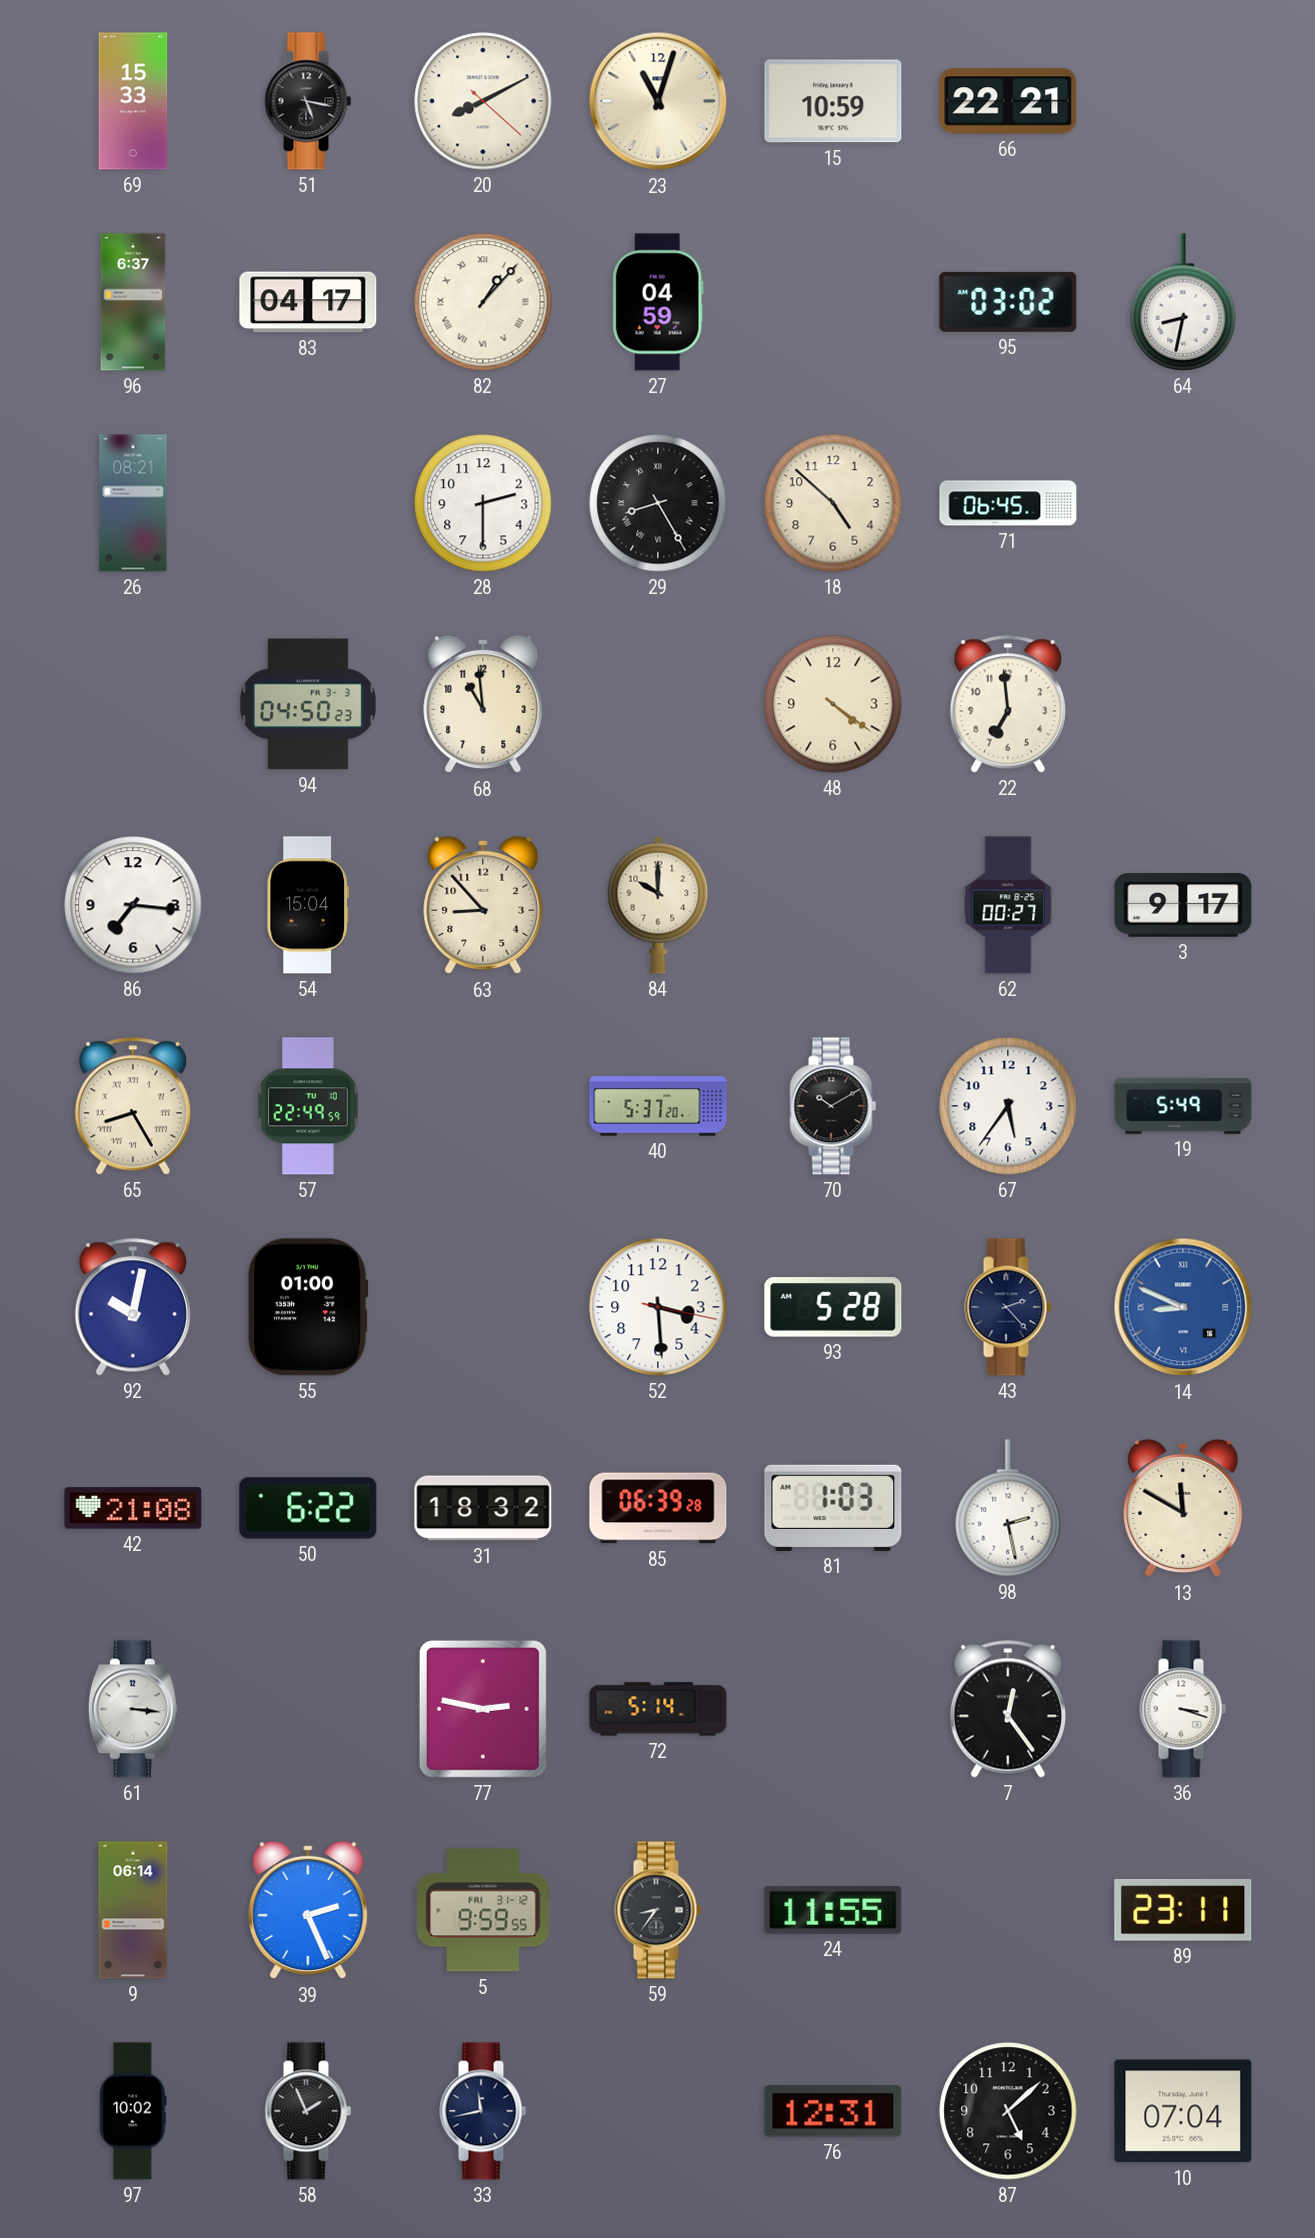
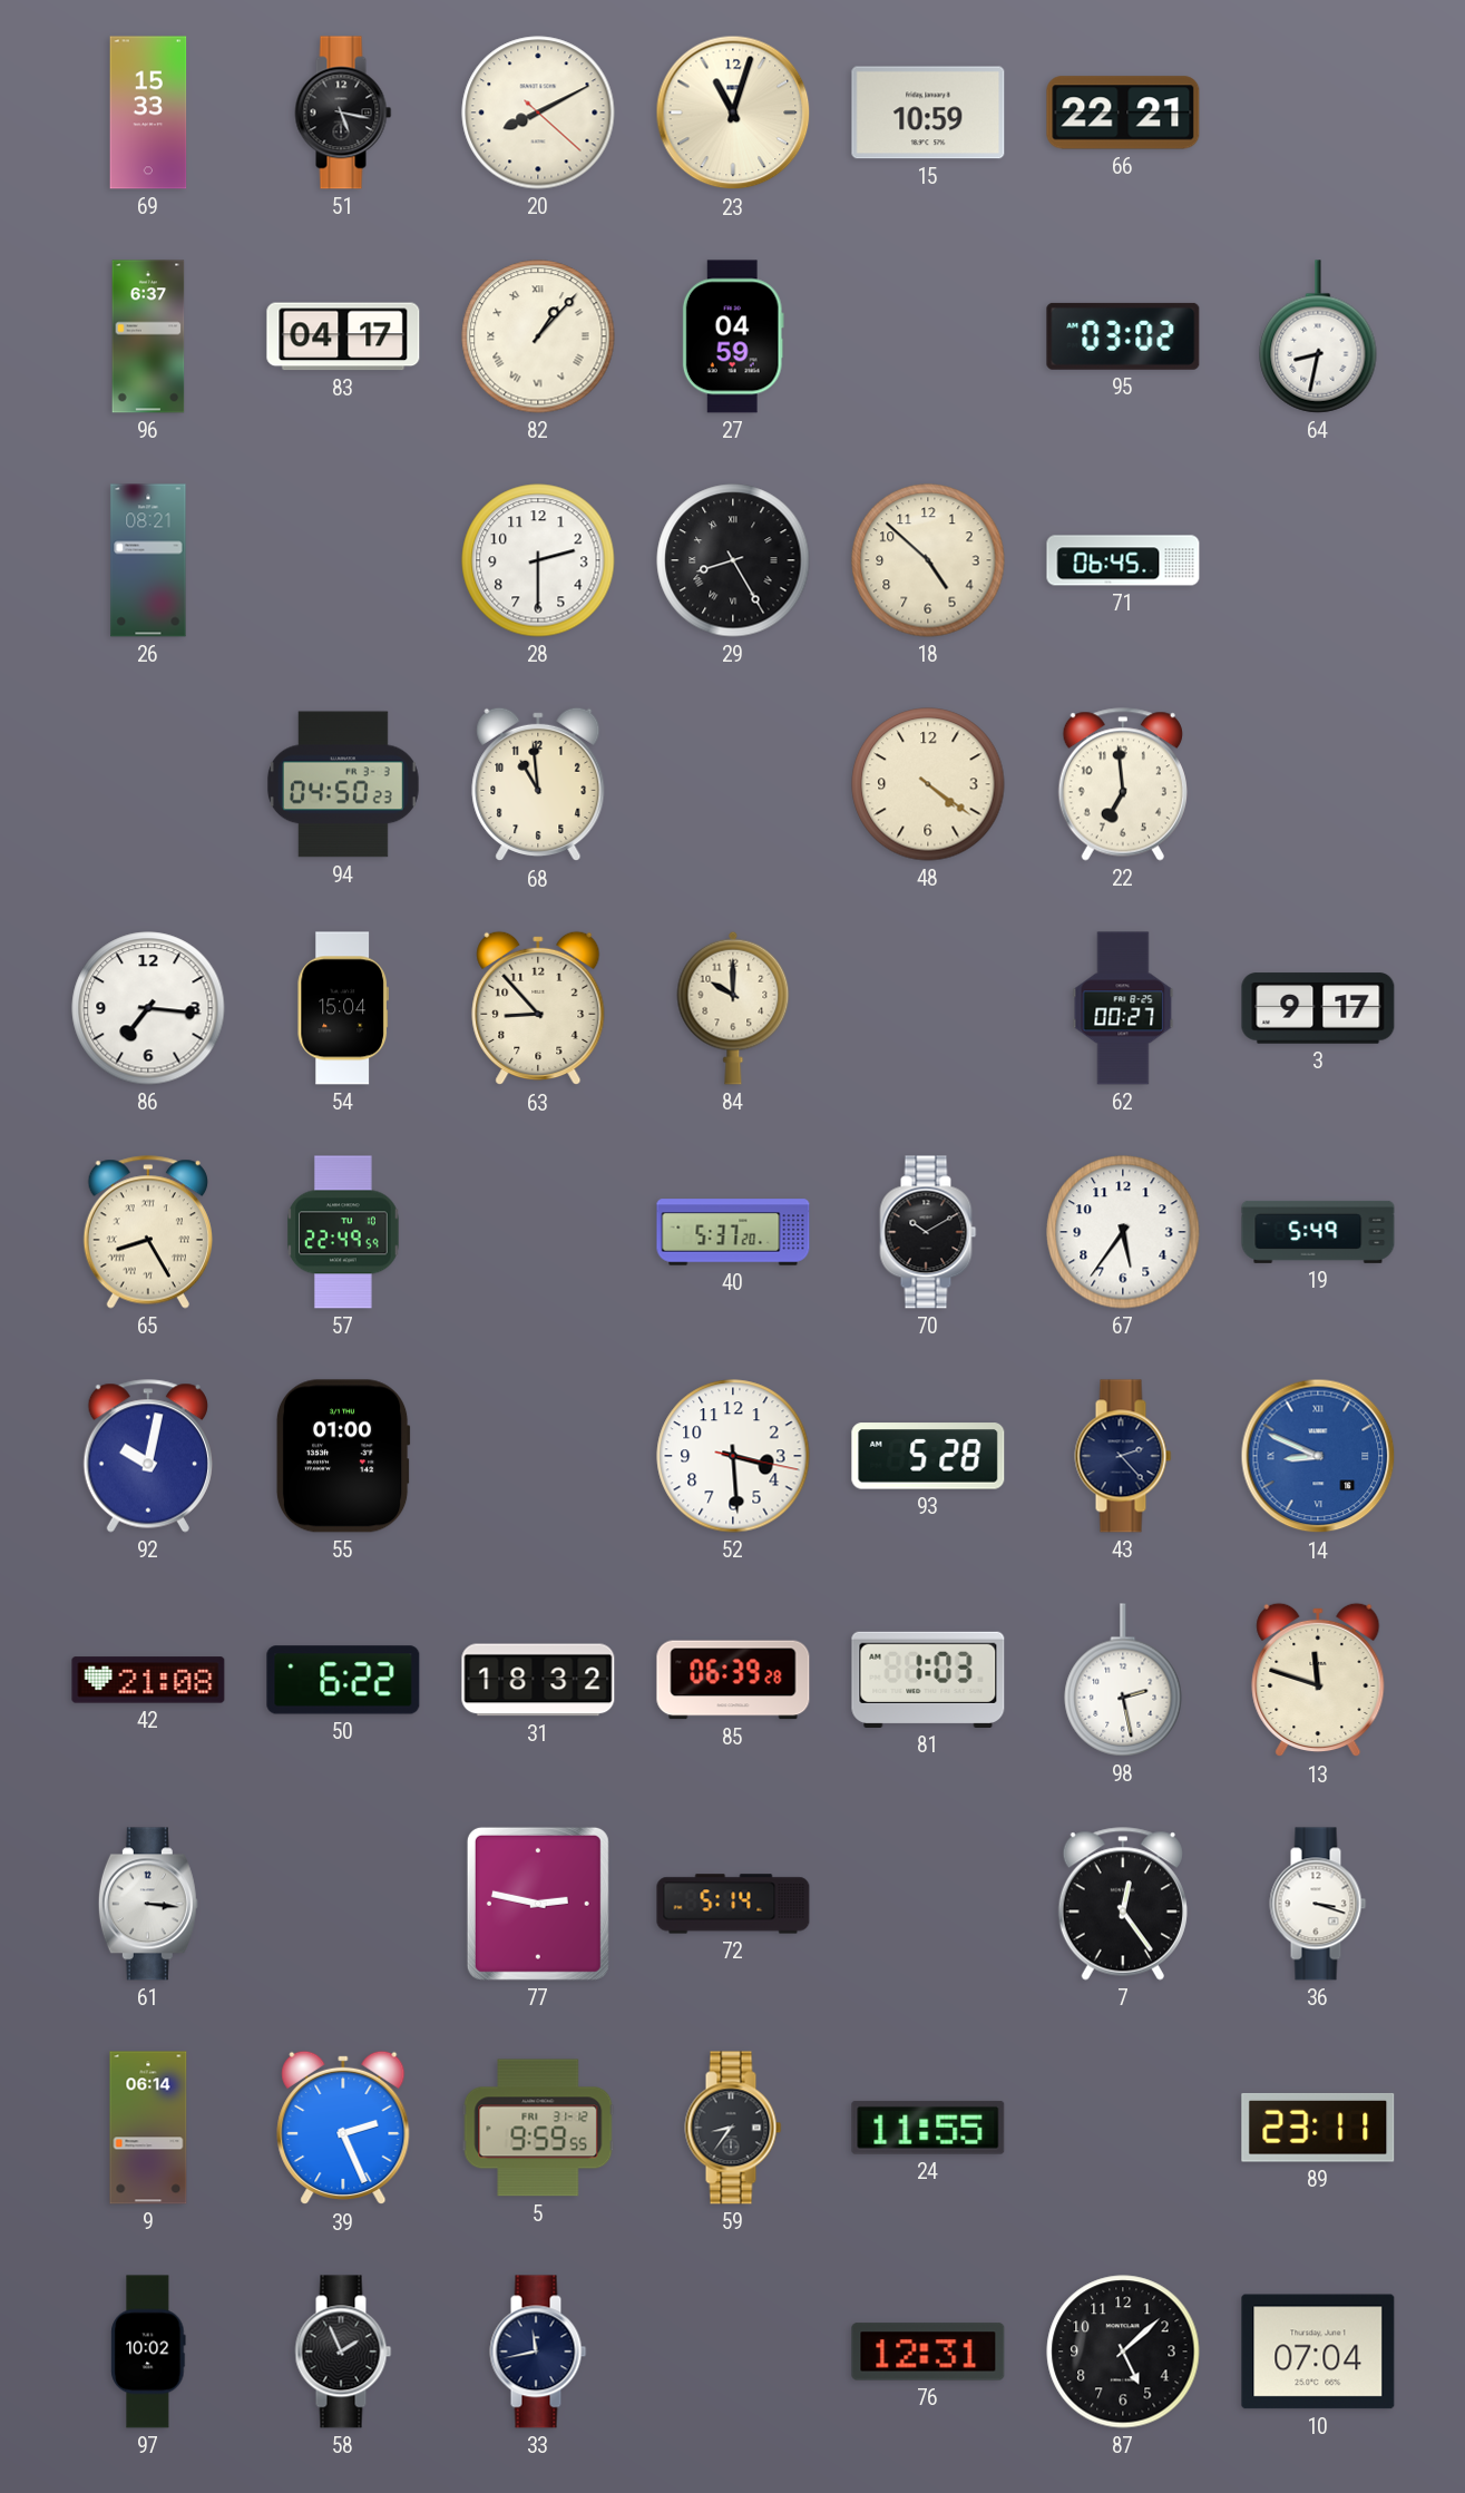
13: 11:50 -> 11:48 (1318, 1680)
